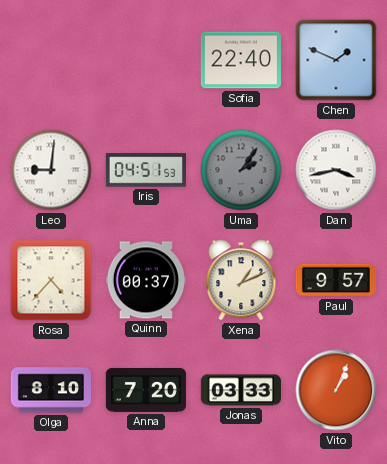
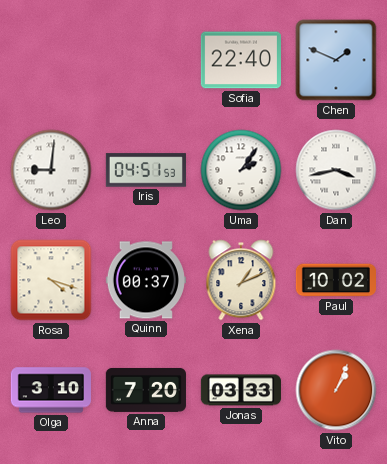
Uma dial: grey -> white (241, 170)
Rosa: 4:37 -> 4:18 (51, 280)
Paul: 9:57 -> 10:02 (335, 280)
Olga: 8:10 -> 3:10 (51, 390)
